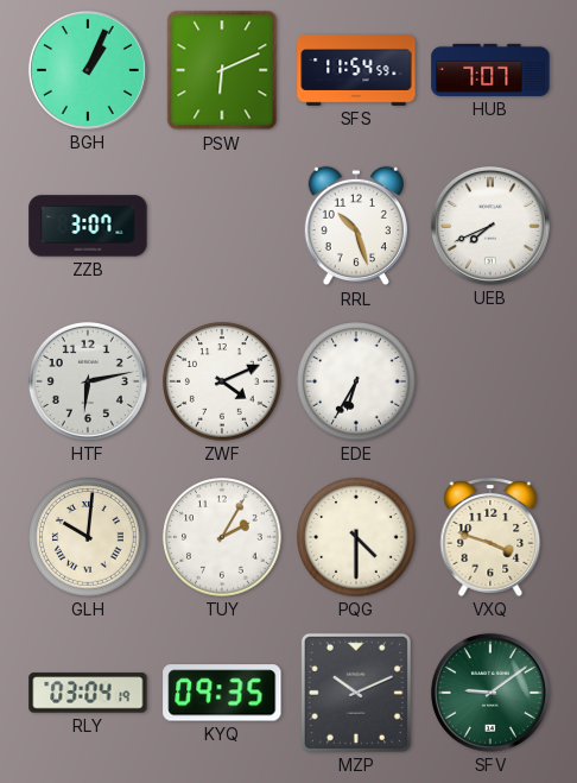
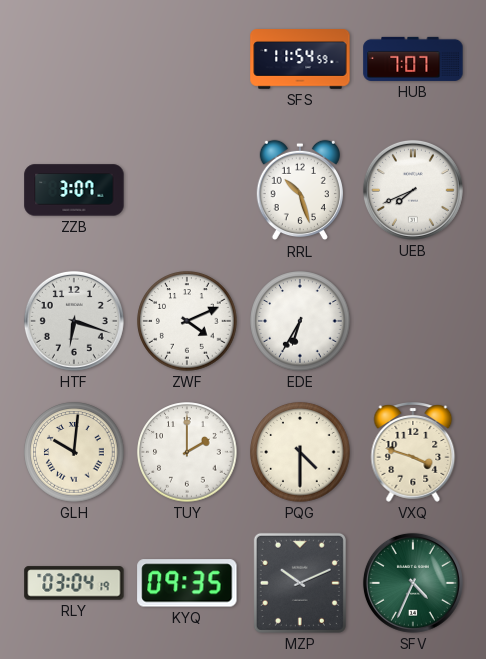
BGH: 1:04 -> none (88, 70)
PSW: 6:11 -> none (222, 70)
HTF: 6:13 -> 6:18 (74, 321)
TUY: 2:05 -> 2:00 (187, 452)
SFV: 9:09 -> 4:34 (413, 583)
